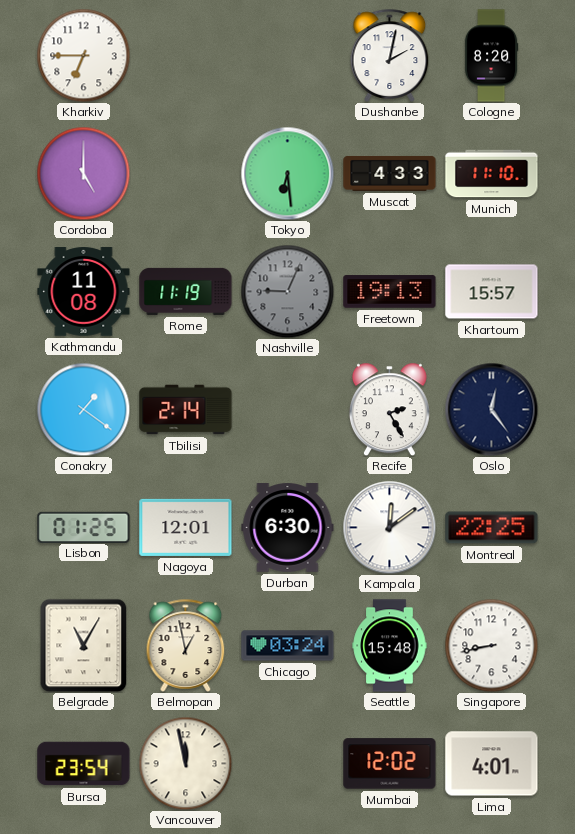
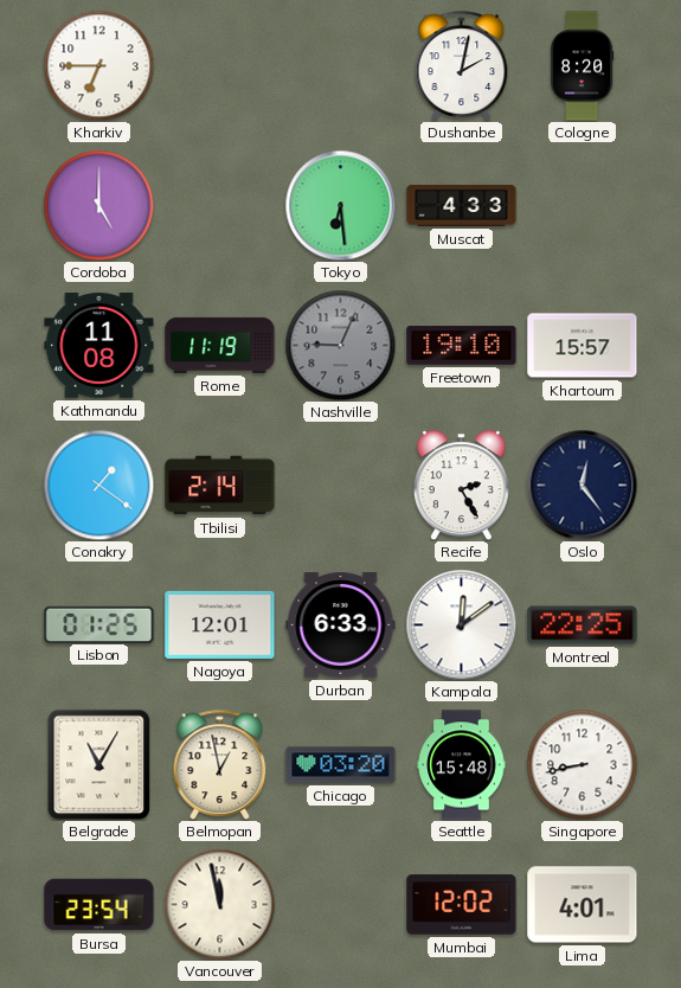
Munich: 11:10 -> none (492, 174)
Freetown: 19:13 -> 19:10 (462, 346)
Durban: 6:30 -> 6:33 (341, 625)
Chicago: 03:24 -> 03:20 (341, 765)
